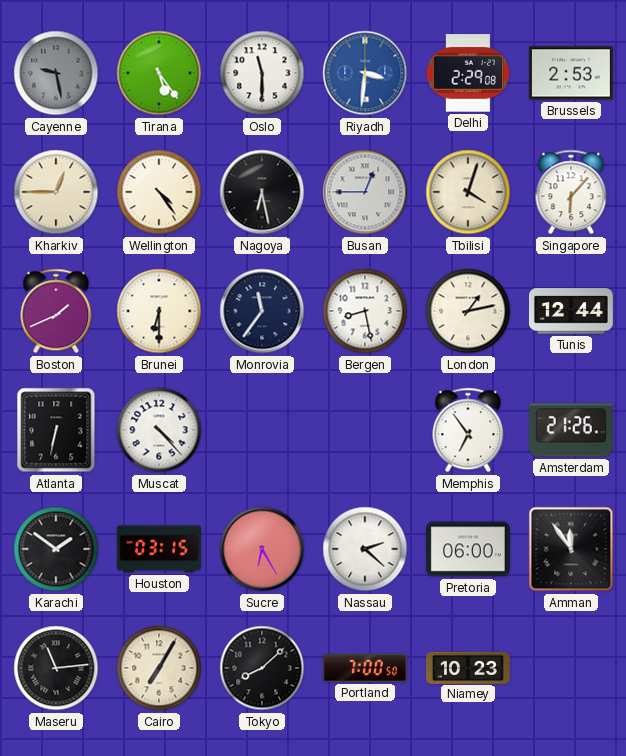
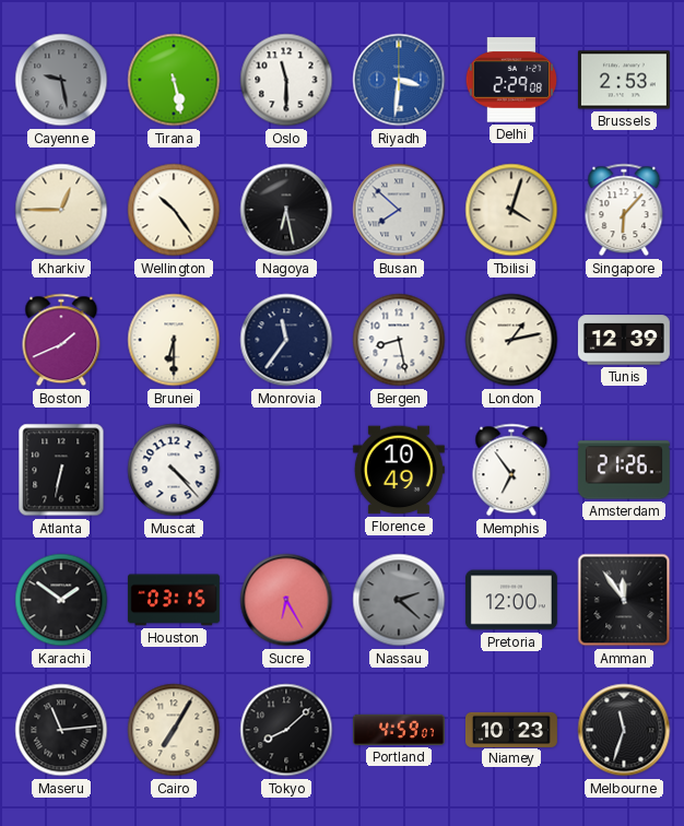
Tirana: 5:24 -> 5:28 (174, 80)
Wellington: 4:24 -> 10:24 (174, 210)
Busan: 12:45 -> 7:52 (399, 210)
Tunis: 12:44 -> 12:39 (624, 340)
Florence: none -> 10:49 (399, 470)
Nassau dial: white -> grey (399, 600)
Pretoria: 06:00 -> 12:00 (511, 600)
Portland: 7:00 -> 4:59 (399, 730)
Melbourne: none -> 11:33 (624, 730)
